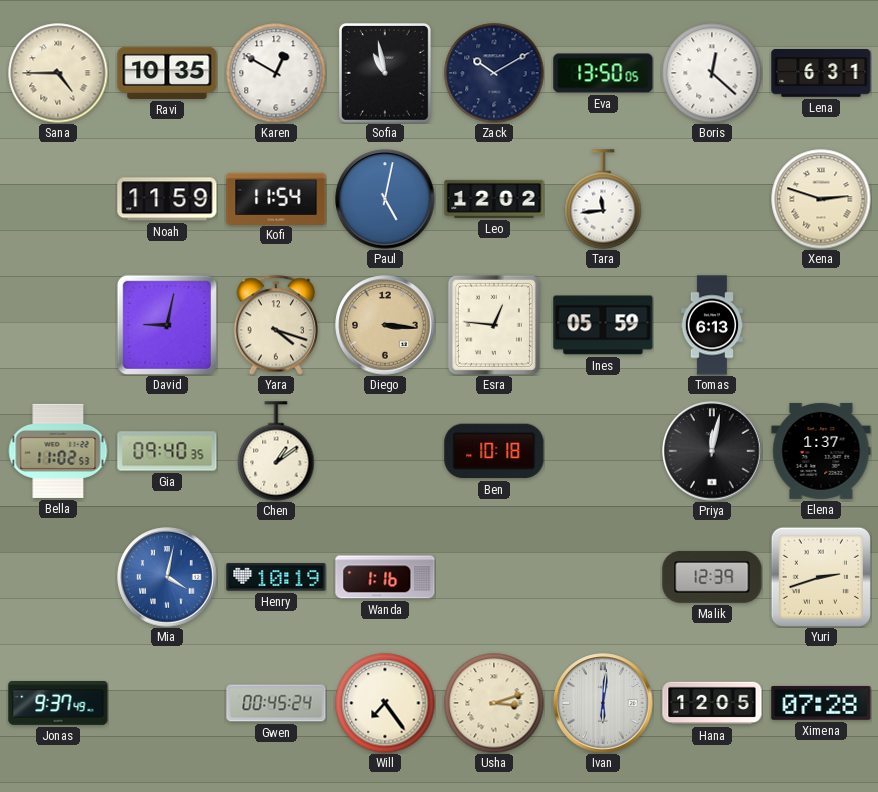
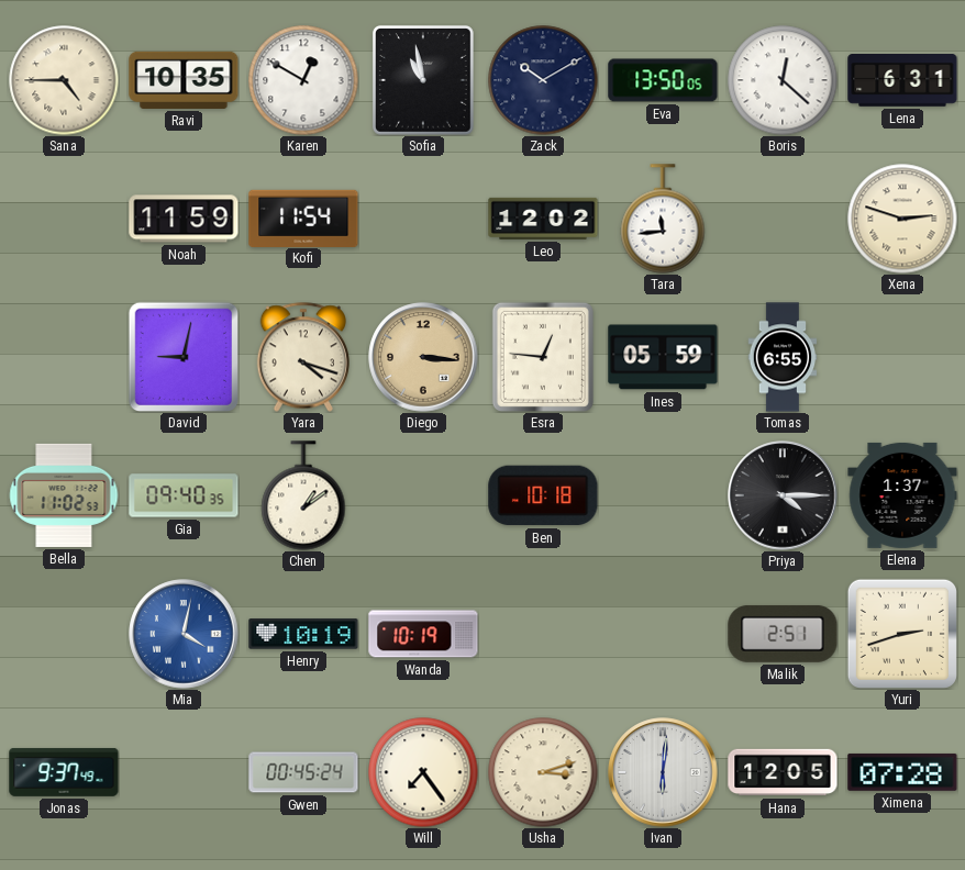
Paul: 5:02 -> none (385, 199)
Tomas: 6:13 -> 6:55 (783, 357)
Priya: 12:02 -> 4:15 (783, 495)
Wanda: 1:16 -> 10:19 (423, 634)
Malik: 12:39 -> 2:51 (783, 634)
